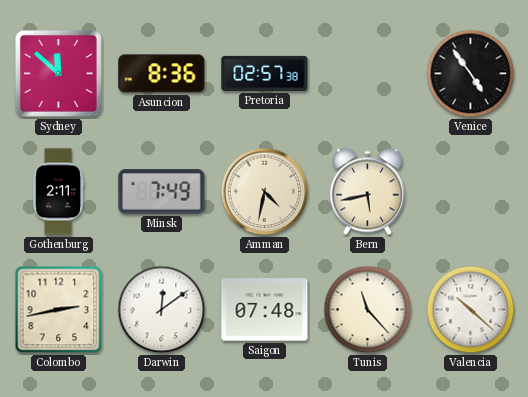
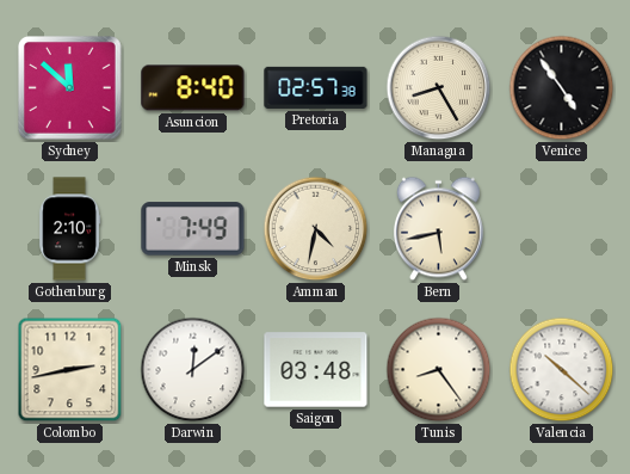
Asuncion: 8:36 -> 8:40 (193, 88)
Managua: none -> 8:25 (439, 88)
Gothenburg: 2:11 -> 2:10 (69, 229)
Saigon: 07:48 -> 03:48 (316, 370)
Tunis: 11:23 -> 8:24 (439, 370)
